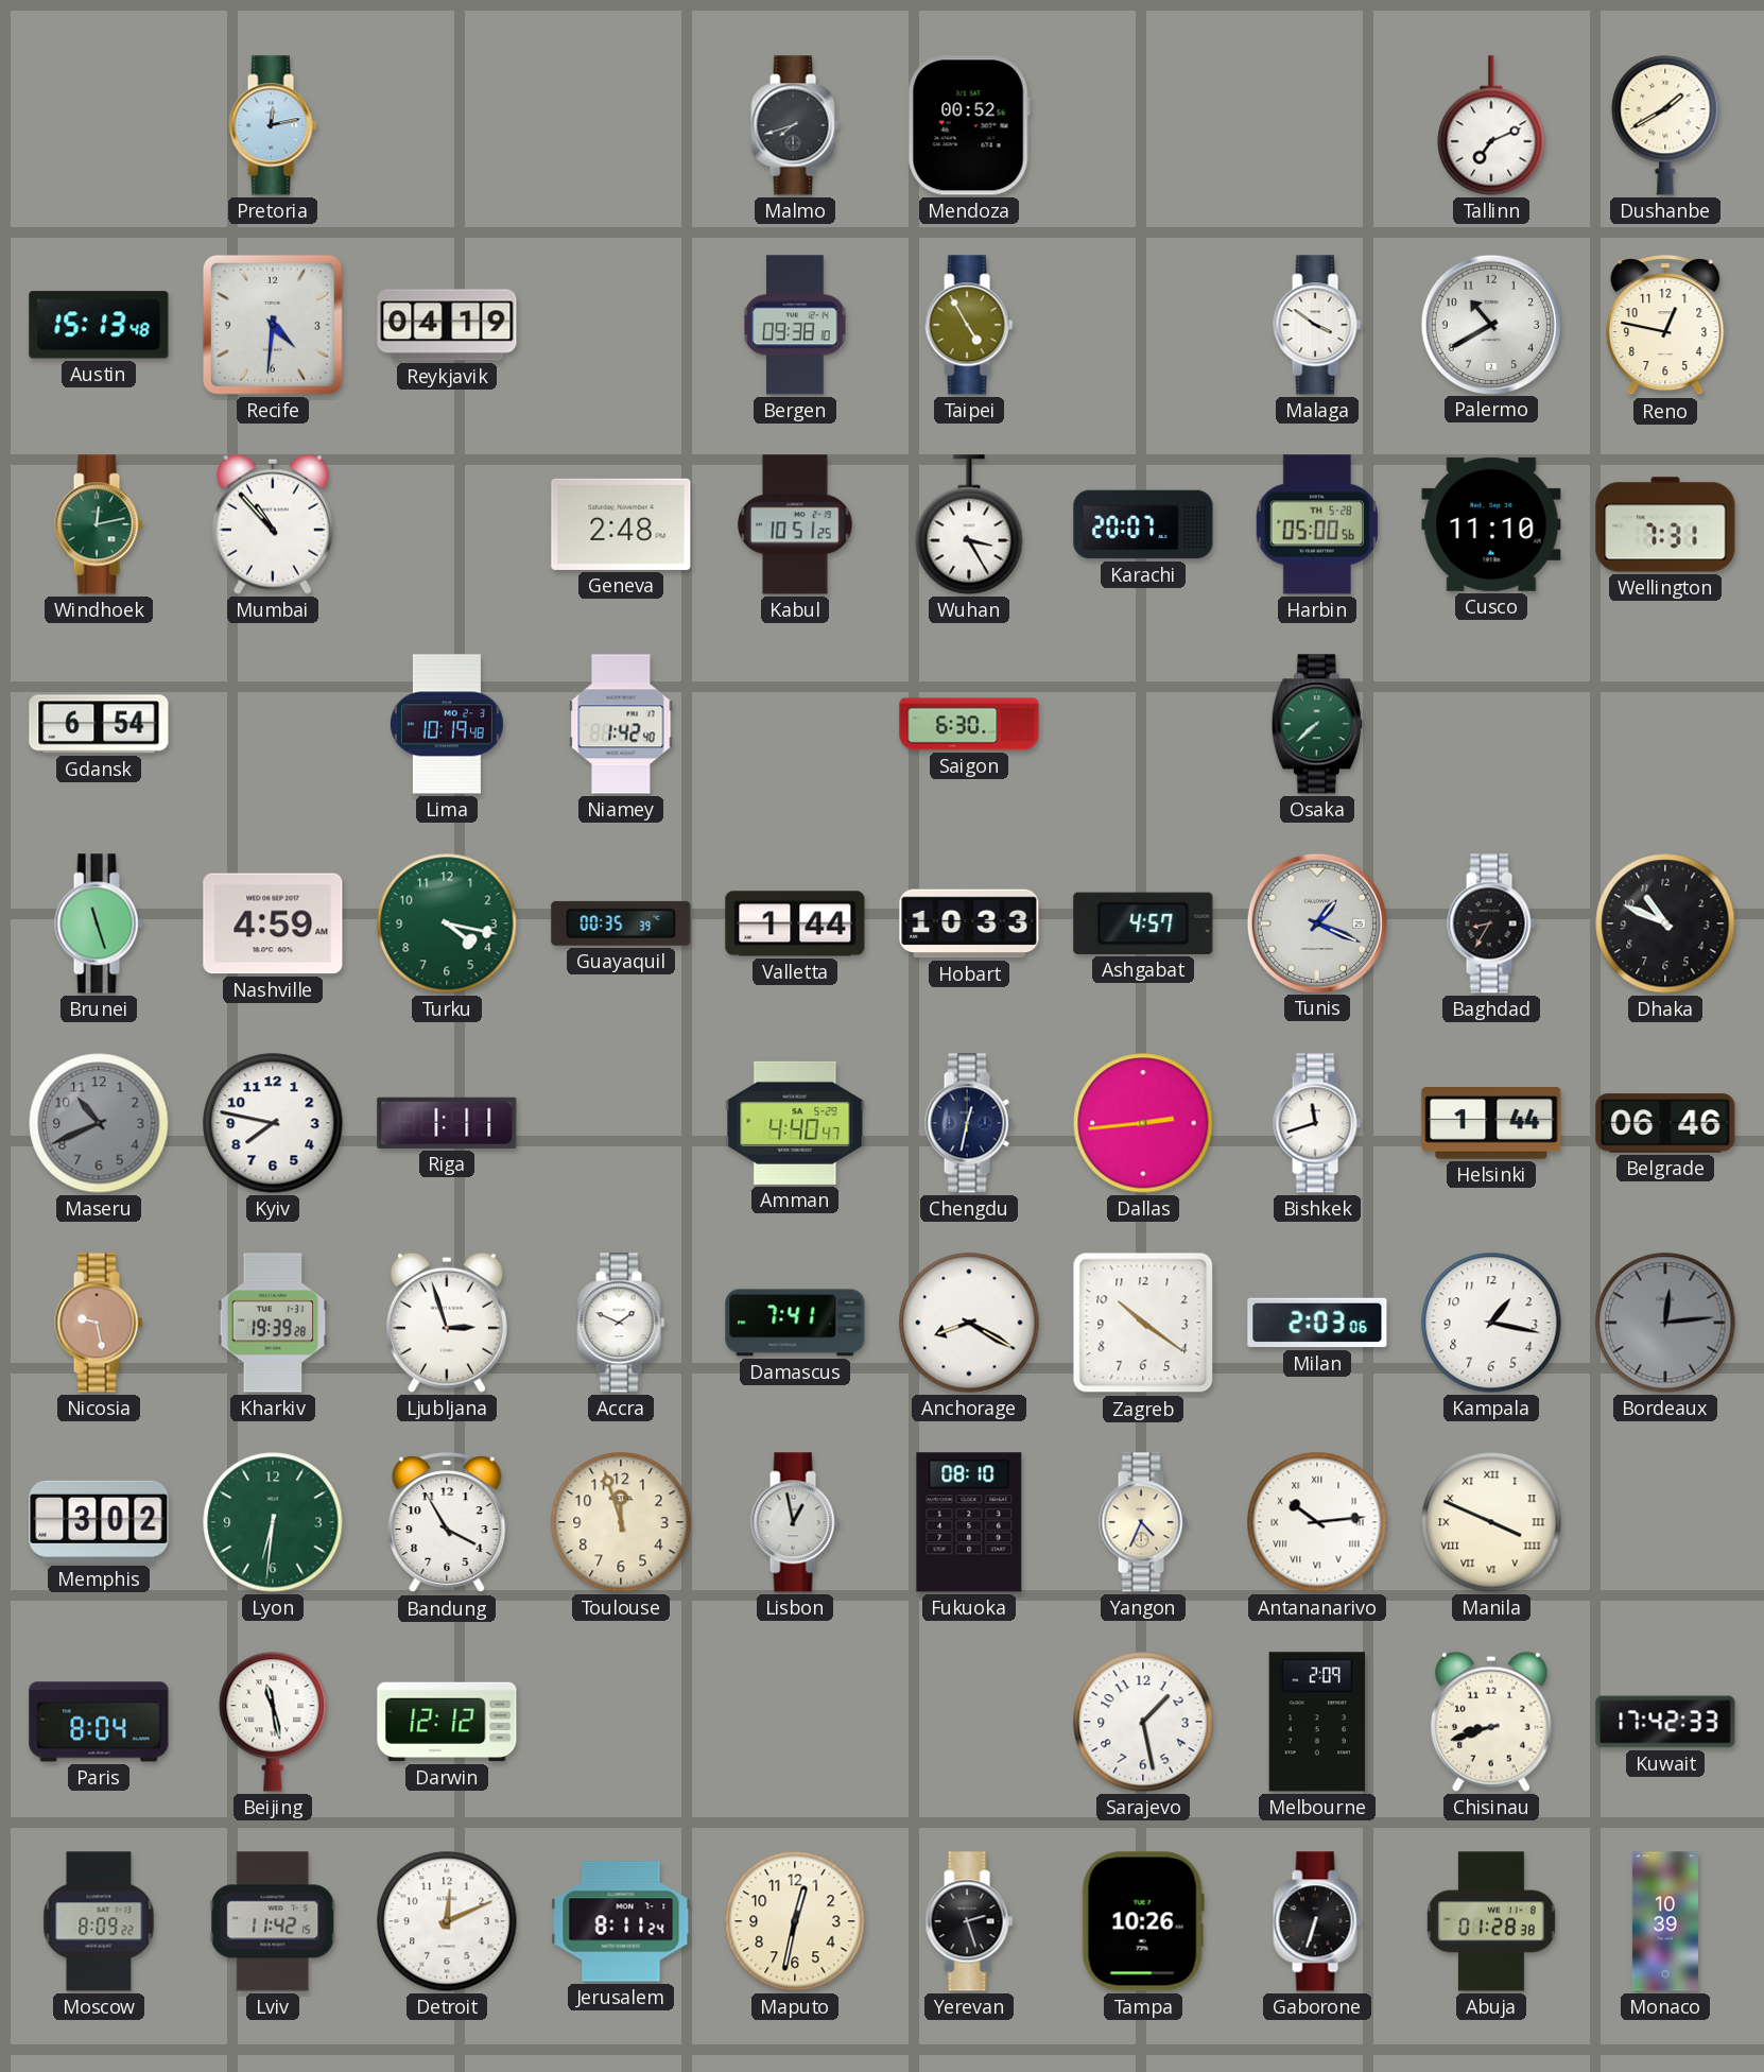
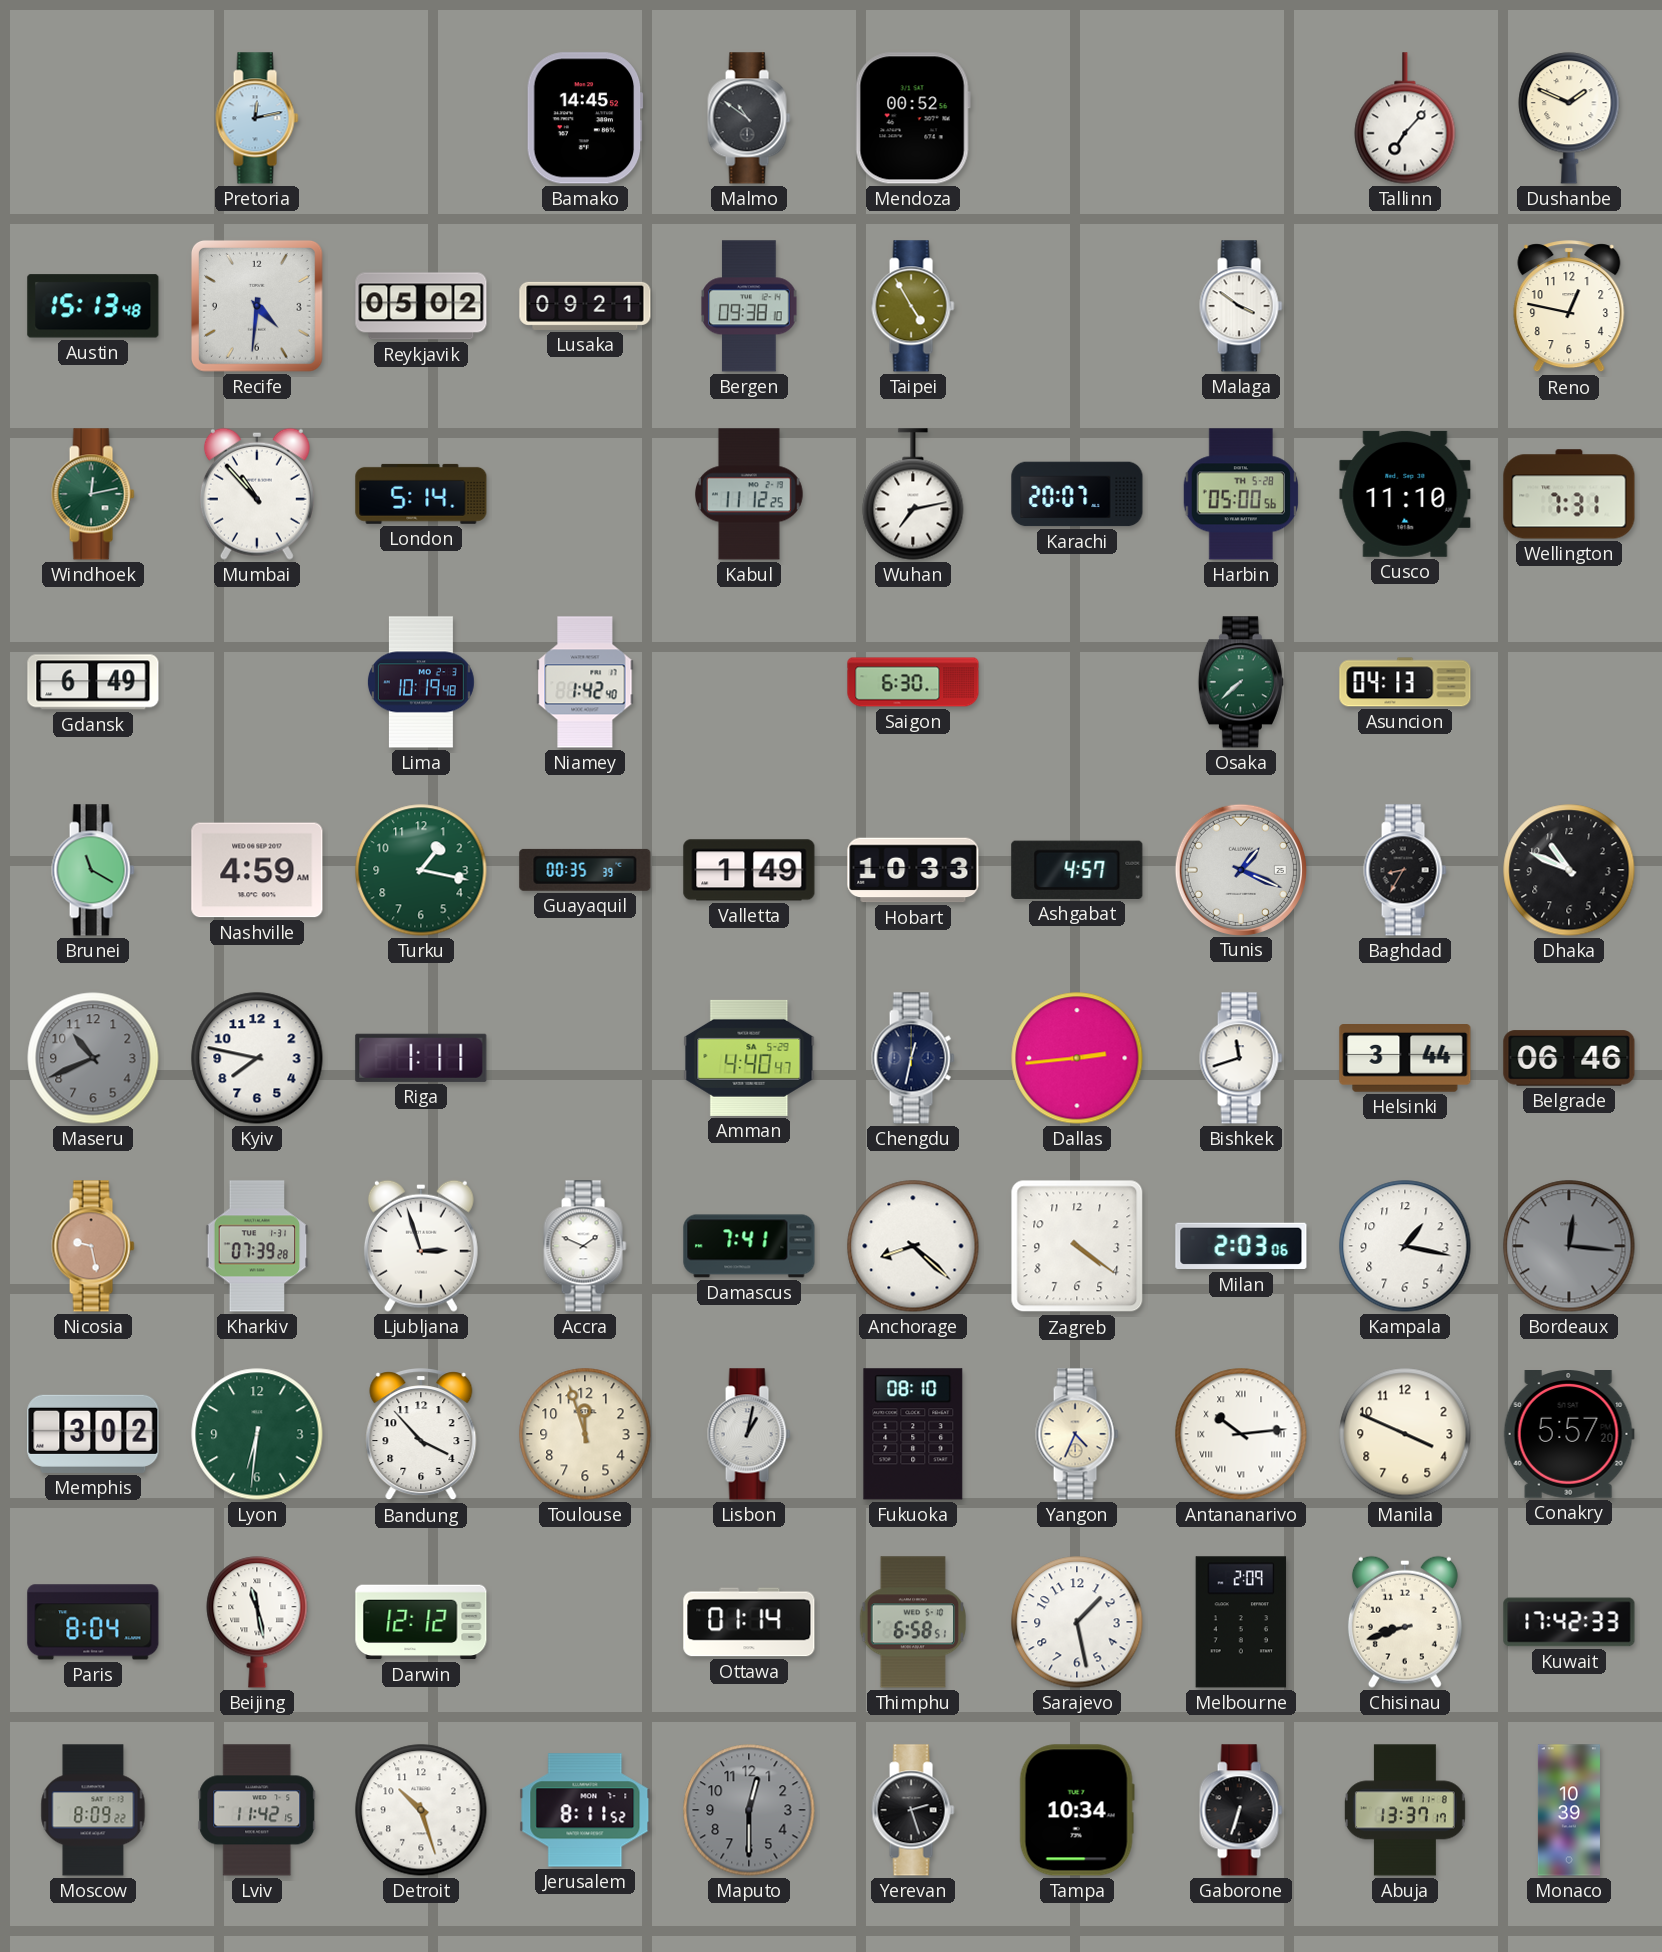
Bamako: none -> 14:45 (585, 118)
Malmo: 7:42 -> 10:51 (749, 118)
Tallinn: 7:11 -> 7:07 (1405, 118)
Dushanbe: 1:40 -> 1:49 (1569, 118)
Reykjavik: 04:19 -> 05:02 (421, 306)
Lusaka: none -> 09:21 (585, 306)
Palermo: 10:40 -> none (1490, 324)
London: none -> 5:14 (421, 494)
Geneva: 2:48 -> none (621, 524)
Kabul: 10:51 -> 11:12 (750, 494)
Wuhan: 3:25 -> 7:13 (913, 494)
Gdansk: 6:54 -> 6:49 (93, 682)
Asuncion: none -> 04:13 (1405, 682)
Brunei: 11:27 -> 11:20 (93, 870)
Turku: 4:17 -> 1:17 (421, 870)
Valletta: 1:44 -> 1:49 (749, 870)
Helsinki: 1:44 -> 3:44 (1405, 1059)
Kharkiv: 19:39 -> 07:39 (257, 1246)
Anchorage: 8:20 -> 8:22 (913, 1246)
Zagreb: 10:21 -> 4:21 (1077, 1246)
Bordeaux: 12:14 -> 12:16 (1569, 1246)
Bandung: 3:55 -> 3:53 (421, 1435)
Lisbon: 12:58 -> 1:02 (749, 1434)
Manila numerals: Roman -> Arabic (1405, 1434)
Conakry: none -> 5:57 (1569, 1435)
Ottawa: none -> 01:14 (749, 1622)
Thimphu: none -> 6:58 (912, 1622)
Detroit: 12:11 -> 10:27 (421, 1810)
Jerusalem: 8:11:24 -> 8:11:52 (585, 1810)
Maputo: 12:32 -> 12:30 (749, 1810)
Maputo dial: cream -> grey (749, 1810)
Tampa: 10:26 -> 10:34 (1077, 1810)
Abuja: 01:28 -> 13:37 (1405, 1810)
